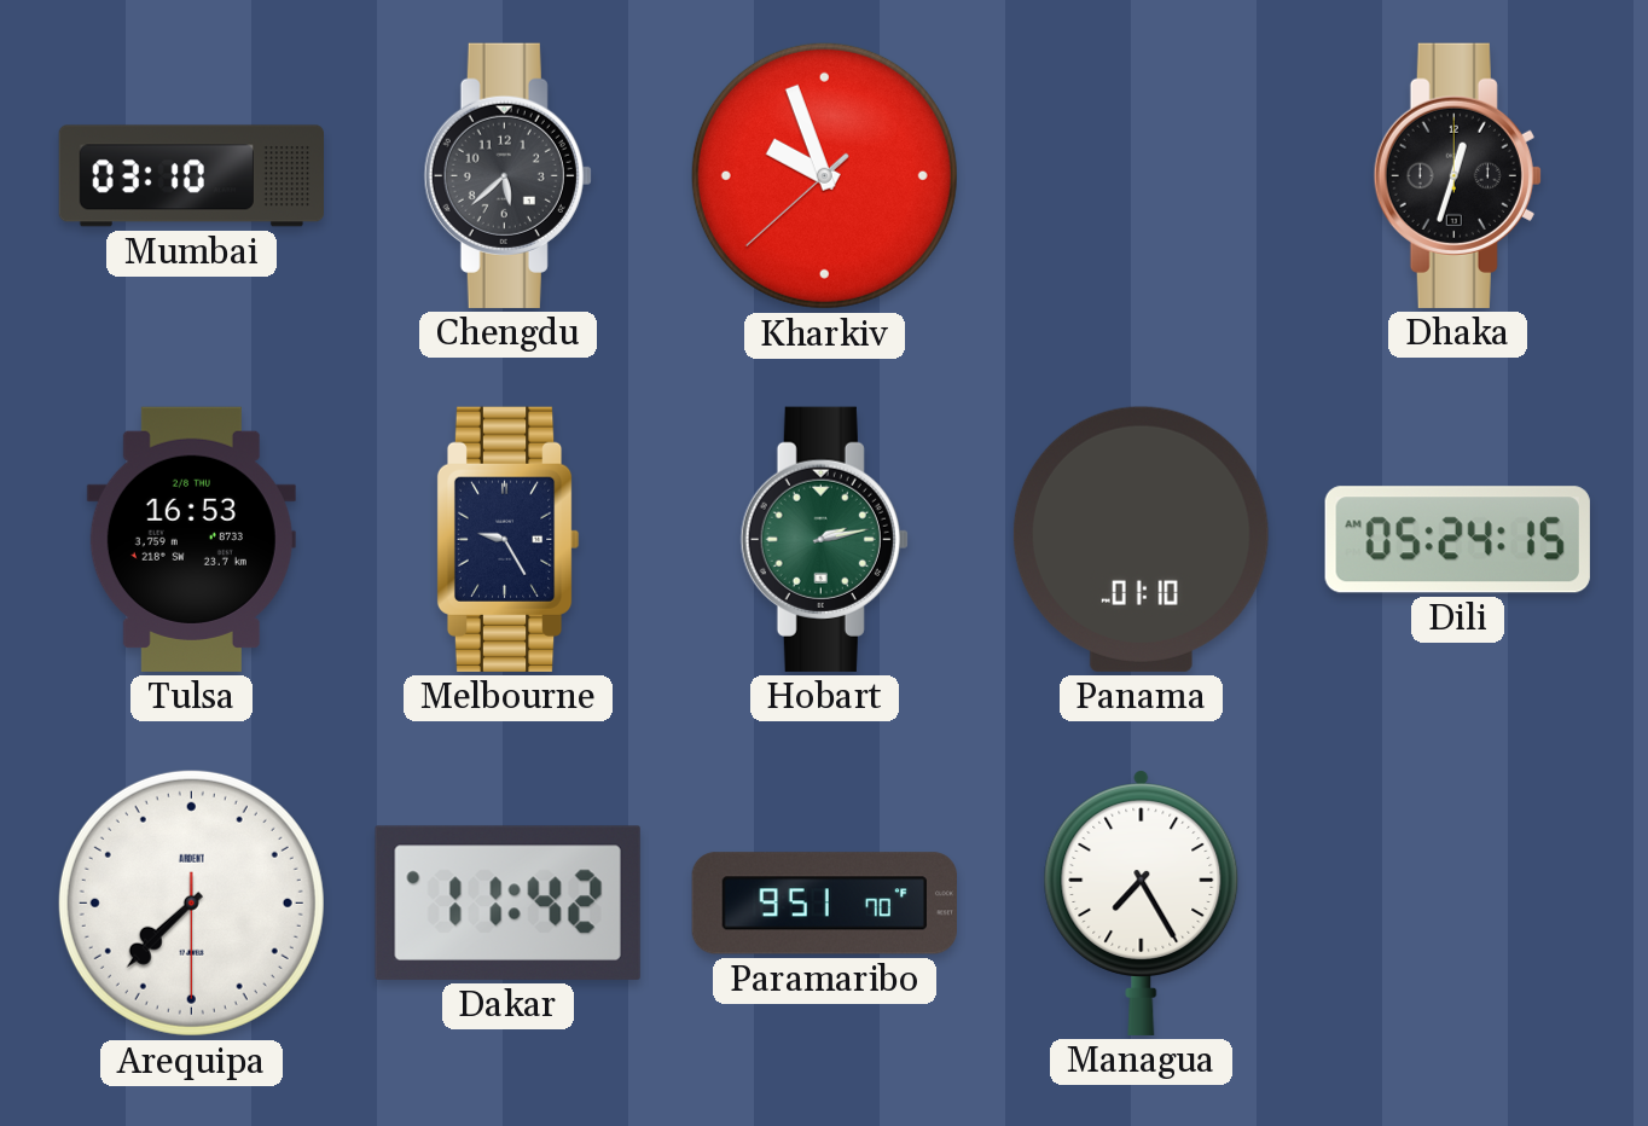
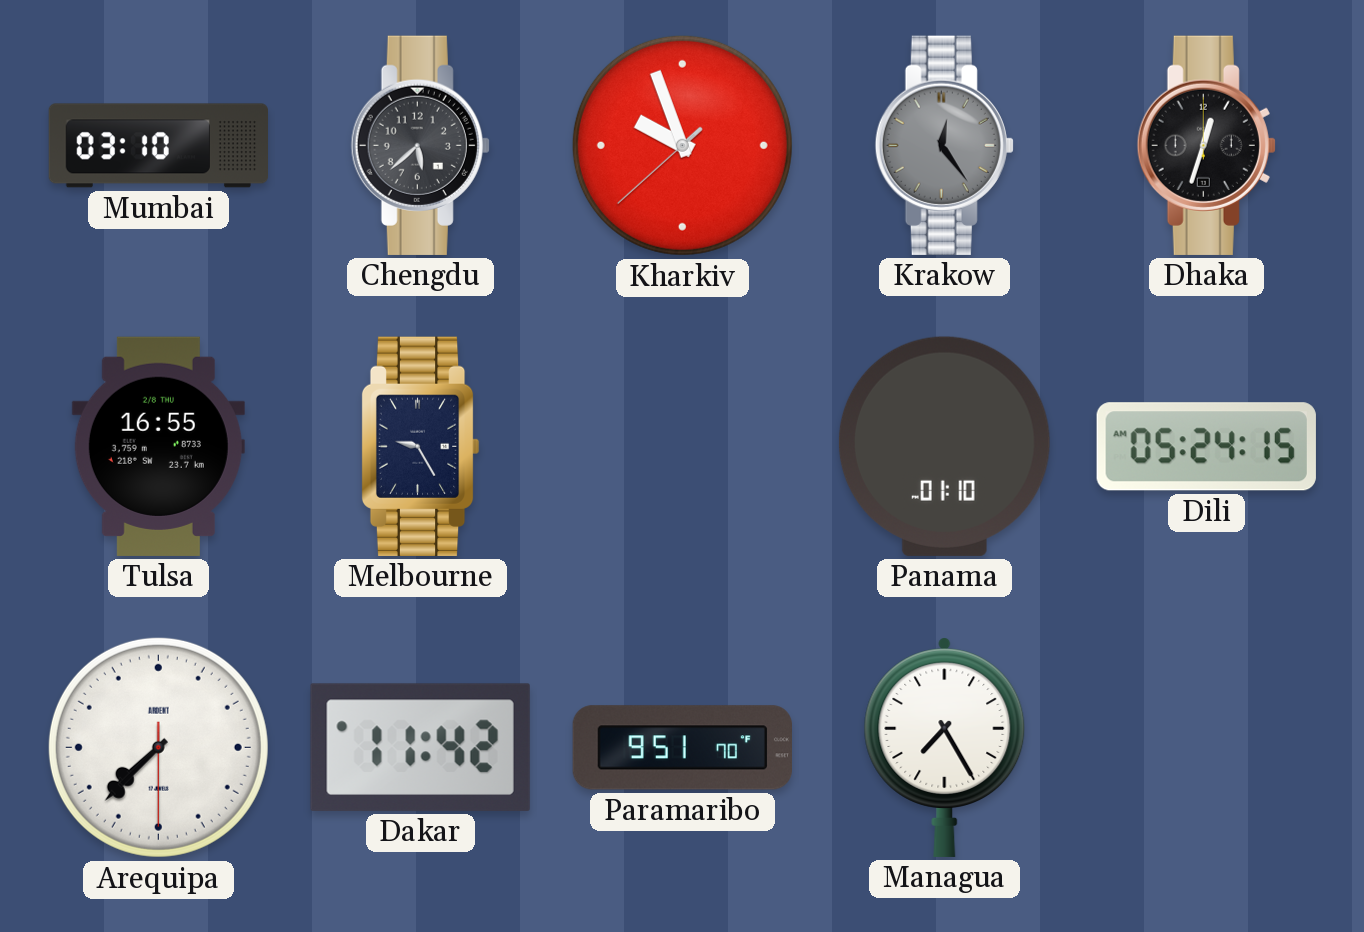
Krakow: none -> 12:24 (944, 145)
Tulsa: 16:53 -> 16:55 (158, 446)
Hobart: 2:13 -> none (824, 539)
